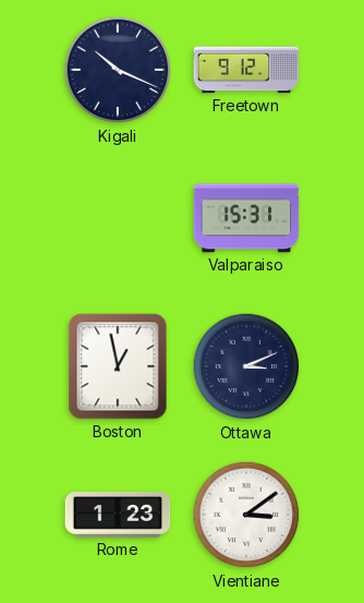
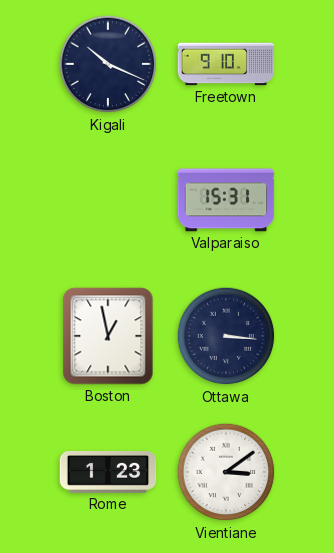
Freetown: 9:12 -> 9:10 (226, 64)
Ottawa: 3:11 -> 3:16 (226, 336)
